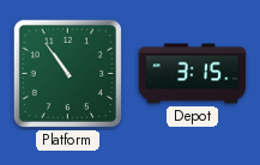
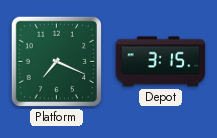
Platform: 10:54 -> 7:19 (56, 61)
